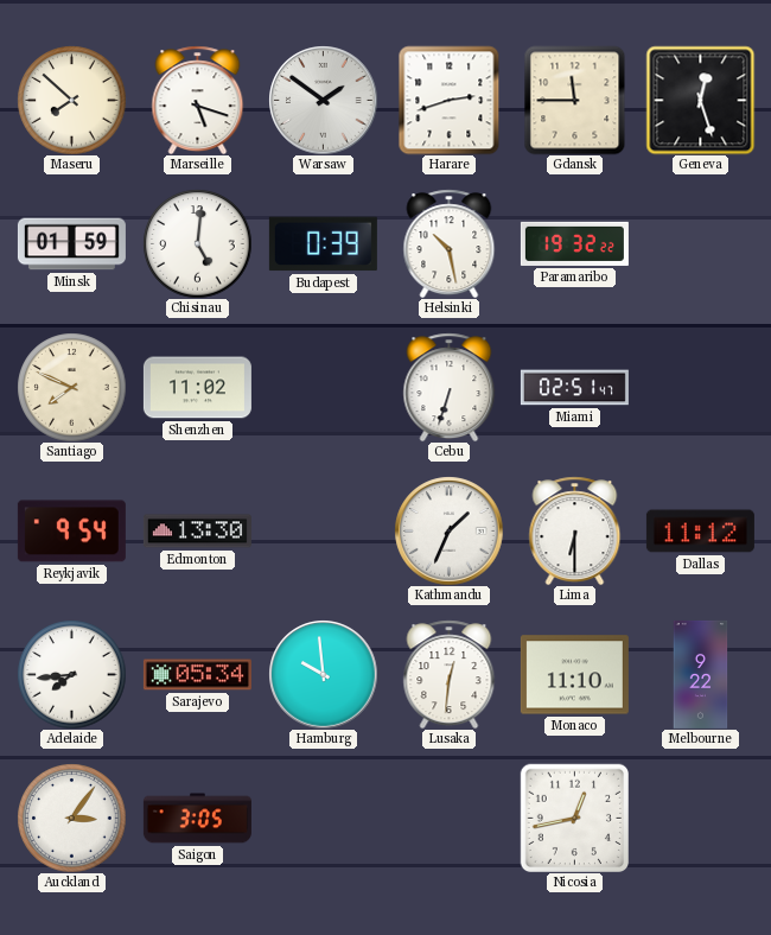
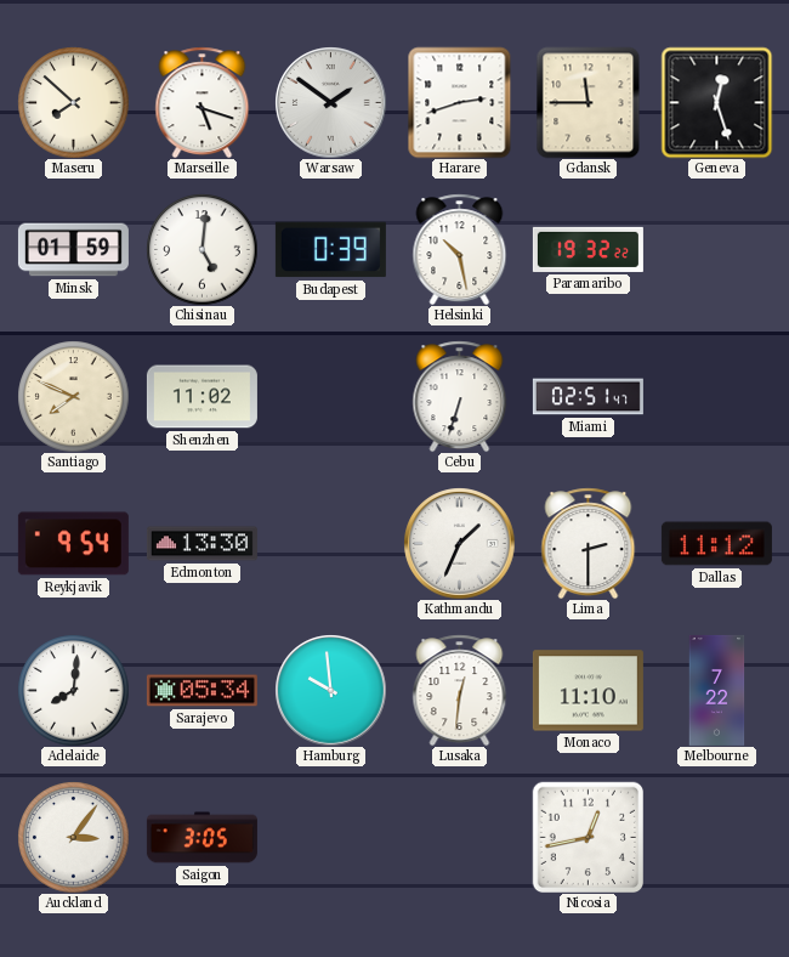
Lima: 6:30 -> 2:30 (589, 543)
Adelaide: 7:44 -> 8:01 (73, 690)
Melbourne: 9:22 -> 7:22 (717, 690)
